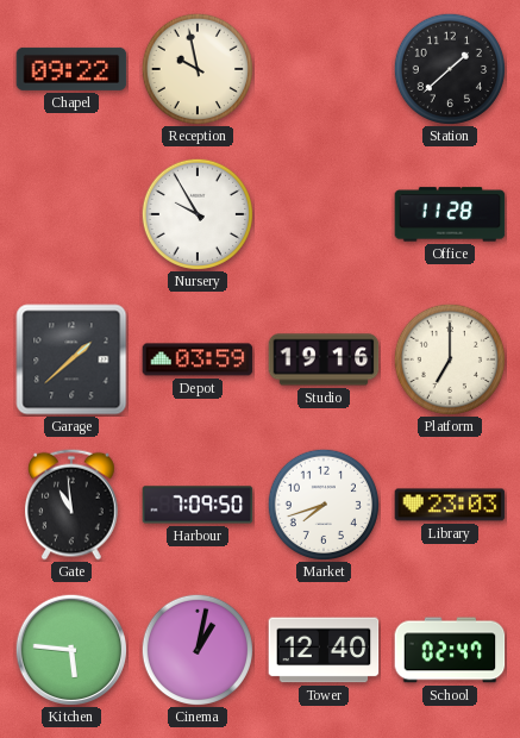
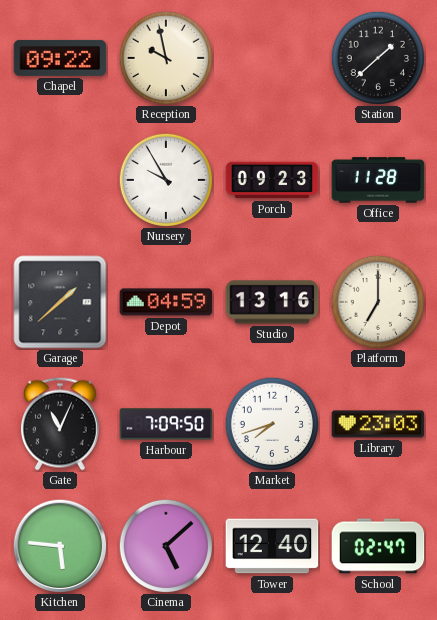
Porch: none -> 09:23 (272, 180)
Depot: 03:59 -> 04:59 (166, 302)
Studio: 19:16 -> 13:16 (272, 302)
Gate: 10:59 -> 11:04 (60, 424)
Cinema: 1:02 -> 5:08 (165, 545)
